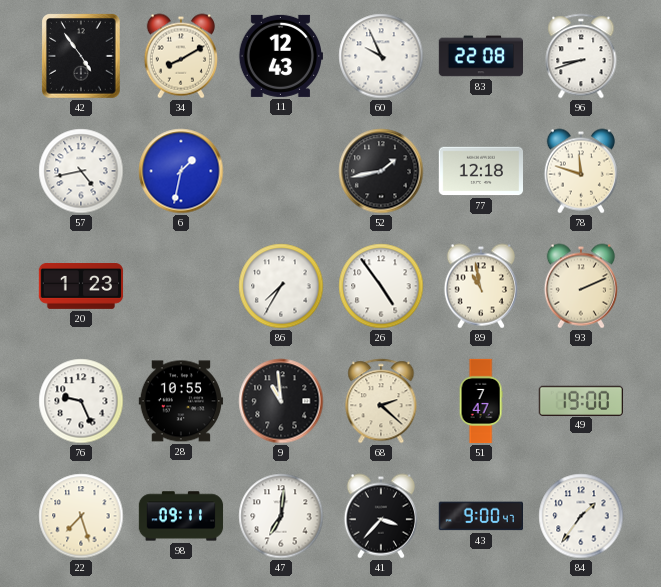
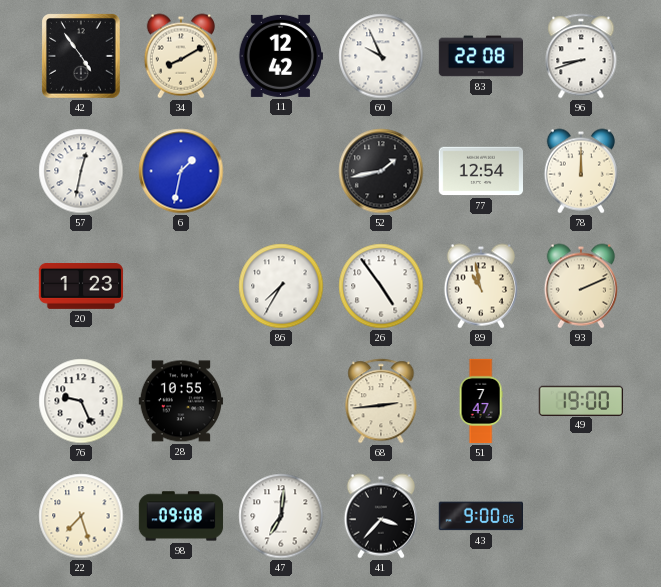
11: 12:43 -> 12:42 (280, 56)
57: 4:43 -> 12:32 (81, 171)
77: 12:18 -> 12:54 (480, 171)
78: 11:48 -> 12:00 (580, 171)
9: 10:59 -> none (281, 401)
68: 2:22 -> 2:44 (381, 401)
98: 09:11 -> 09:08 (181, 516)
43: 9:00:47 -> 9:00:06 (480, 516)
84: 1:36 -> none (581, 516)
